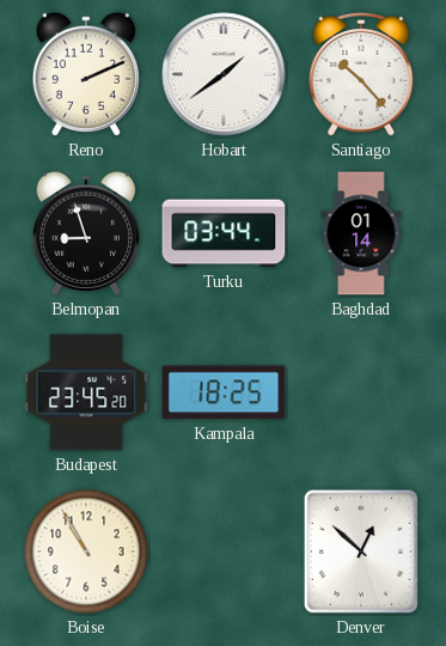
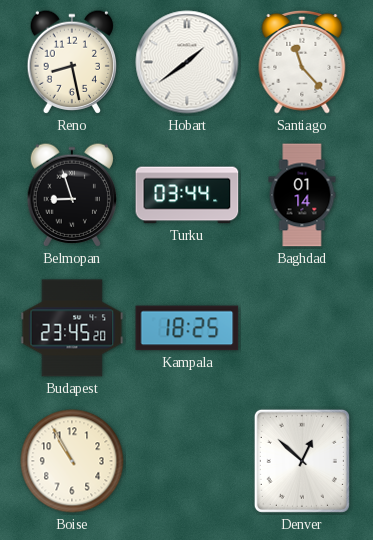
Reno: 2:11 -> 8:28 (71, 62)
Santiago: 10:23 -> 11:23 (302, 62)
